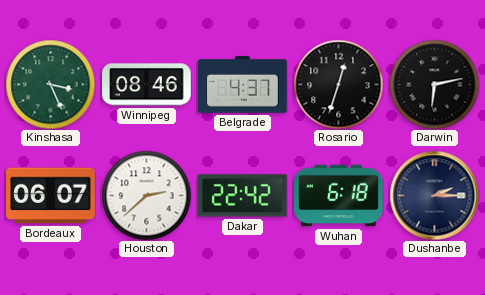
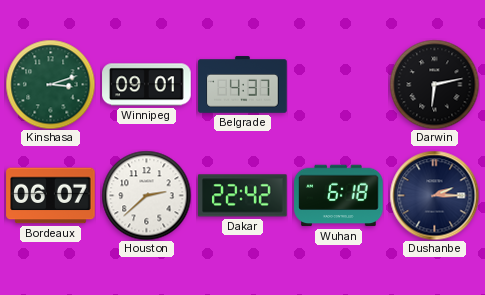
Kinshasa: 3:26 -> 3:12 (50, 84)
Winnipeg: 08:46 -> 09:01 (147, 85)
Rosario: 12:33 -> none (338, 84)
